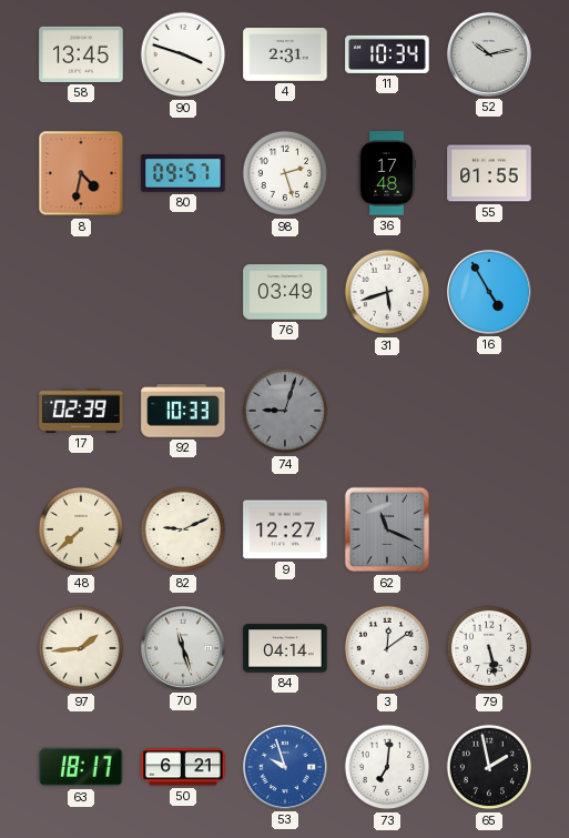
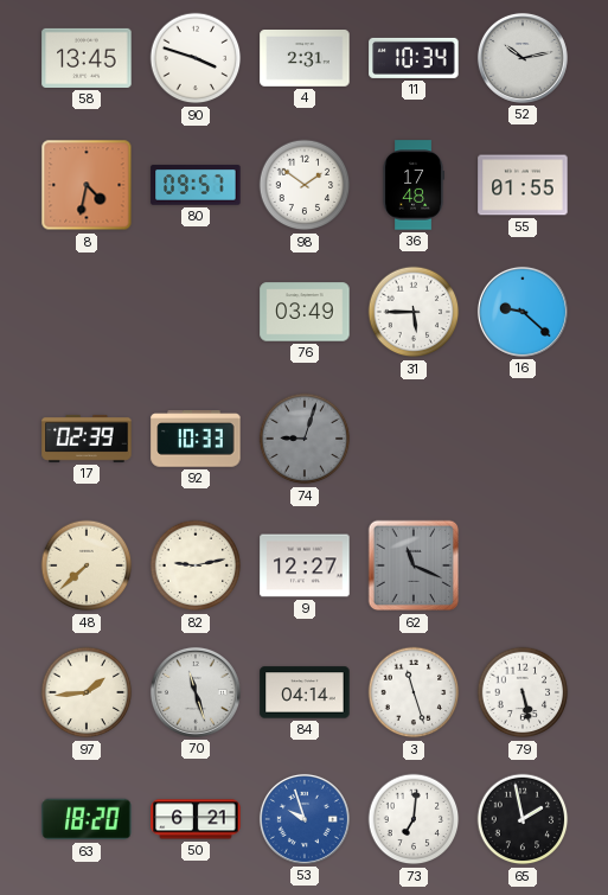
98: 2:27 -> 1:51 (305, 185)
31: 5:42 -> 5:45 (414, 312)
16: 4:55 -> 9:22 (523, 312)
82: 9:11 -> 9:13 (196, 565)
3: 12:09 -> 11:27 (414, 692)
63: 18:17 -> 18:20 (87, 819)
